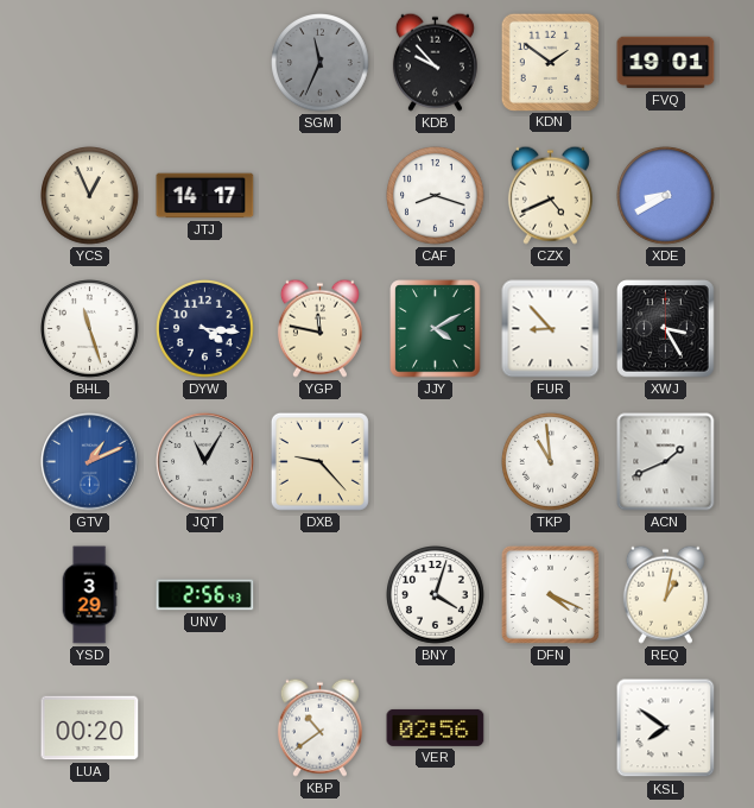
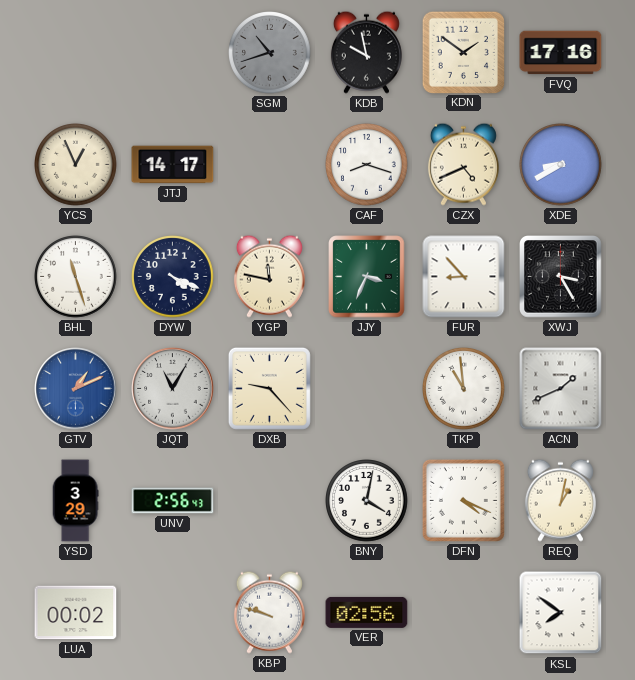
SGM: 11:34 -> 10:42 (270, 53)
KDB: 9:53 -> 9:58 (366, 52)
FVQ: 19:01 -> 17:16 (561, 53)
DYW: 4:16 -> 4:19 (173, 277)
JJY: 4:10 -> 3:34 (367, 277)
BNY: 4:03 -> 4:02 (367, 501)
LUA: 00:20 -> 00:02 (76, 613)
KBP: 10:39 -> 9:48 (269, 612)
